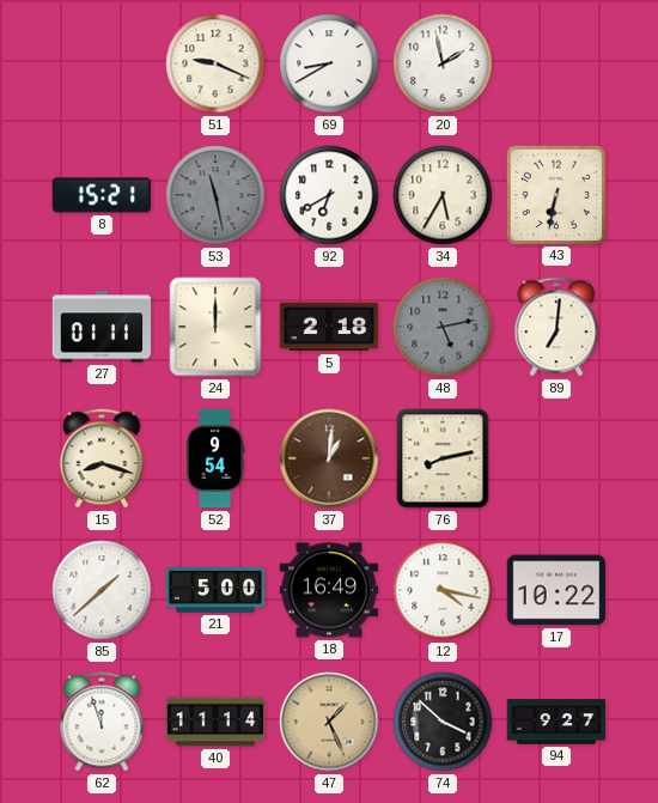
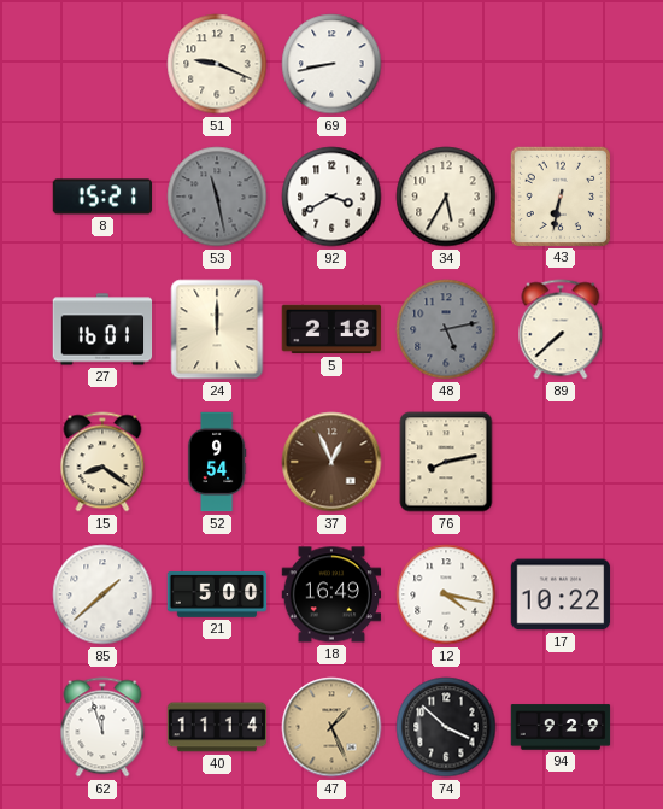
69: 8:40 -> 8:43 (331, 64)
20: 1:58 -> none (443, 63)
92: 6:40 -> 3:40 (331, 197)
27: 01:11 -> 16:01 (102, 329)
89: 7:01 -> 7:38 (561, 329)
15: 8:18 -> 8:21 (102, 462)
37: 1:01 -> 12:56 (331, 462)
94: 9:27 -> 9:29 (561, 727)
